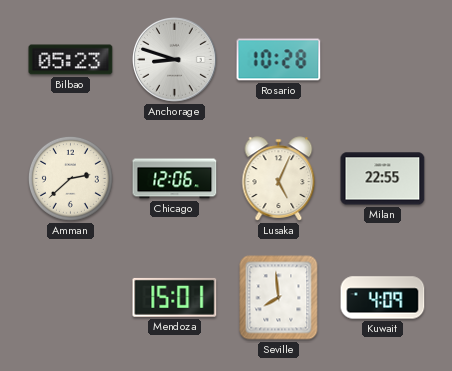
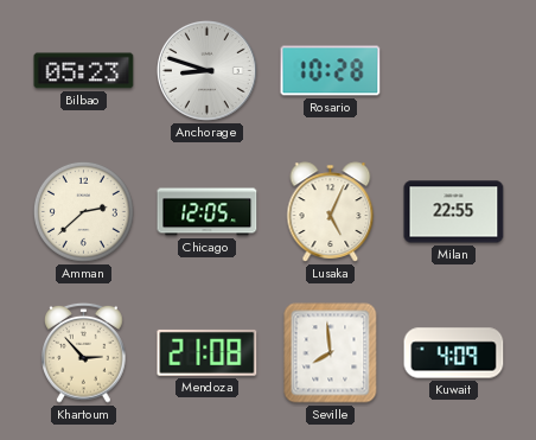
Chicago: 12:06 -> 12:05 (208, 212)
Khartoum: none -> 2:53 (84, 352)
Mendoza: 15:01 -> 21:08 (208, 352)
